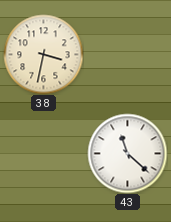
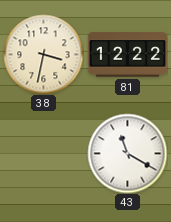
81: none -> 12:22 (127, 55)
43: 11:22 -> 11:20 (127, 153)
